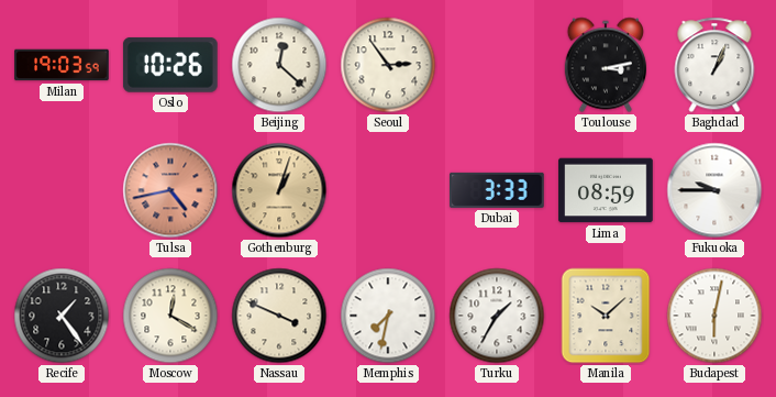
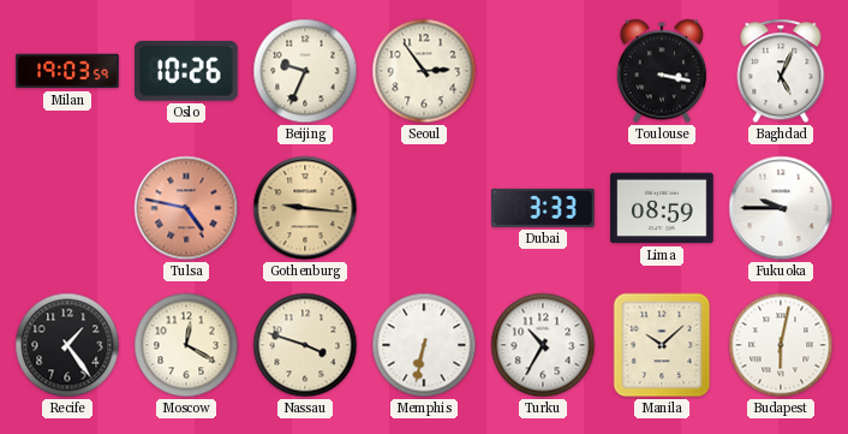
Beijing: 12:22 -> 9:34 (305, 71)
Toulouse: 3:13 -> 3:17 (662, 71)
Baghdad: 1:04 -> 5:04 (781, 71)
Tulsa: 4:43 -> 4:47 (186, 208)
Gothenburg: 1:03 -> 9:16 (305, 208)
Nassau: 3:49 -> 3:48 (305, 345)
Memphis: 7:32 -> 6:32 (424, 345)
Turku: 1:35 -> 10:35 (543, 345)
